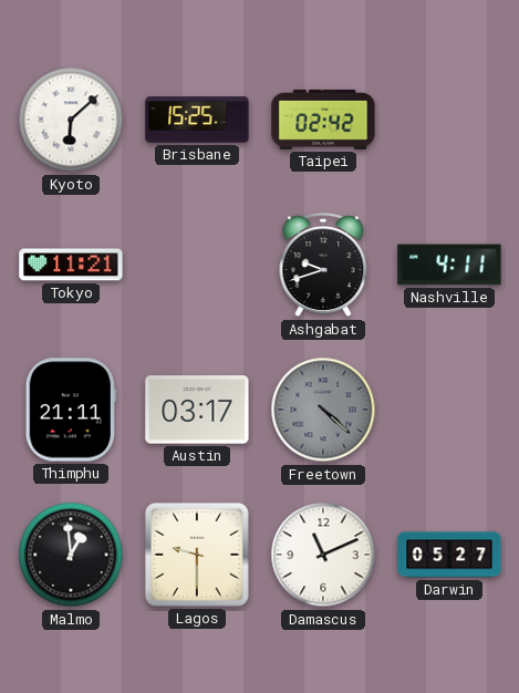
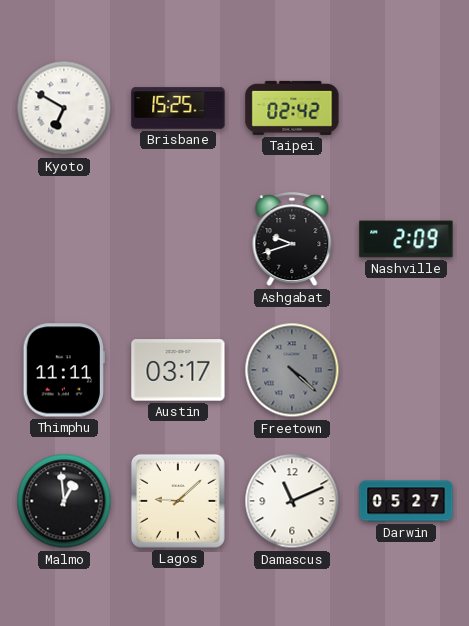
Kyoto: 6:08 -> 6:50 (64, 108)
Tokyo: 11:21 -> none (71, 265)
Nashville: 4:11 -> 2:09 (406, 239)
Thimphu: 21:11 -> 11:11 (64, 370)
Lagos: 9:30 -> 9:08 (178, 501)
